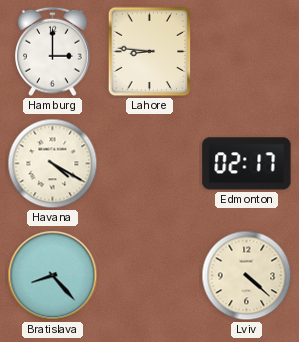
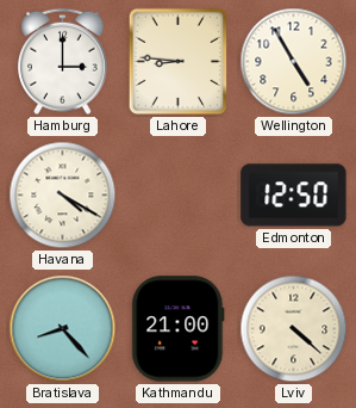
Wellington: none -> 4:55 (294, 62)
Edmonton: 02:17 -> 12:50 (294, 196)
Kathmandu: none -> 21:00 (179, 329)
